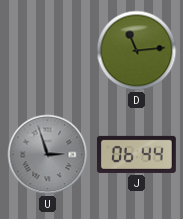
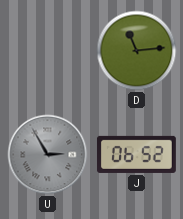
U: 2:57 -> 2:55 (48, 155)
J: 06:44 -> 06:52 (136, 154)
